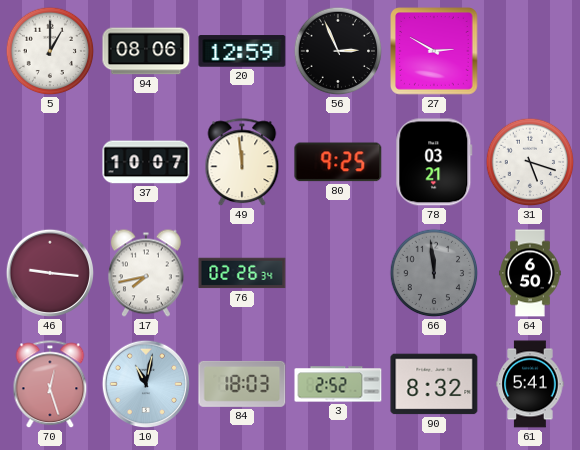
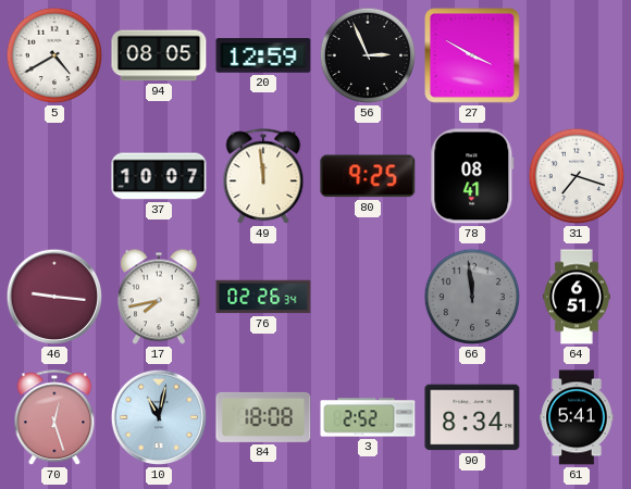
5: 1:00 -> 4:40 (54, 55)
94: 08:06 -> 08:05 (159, 55)
27: 2:50 -> 3:50 (473, 57)
78: 03:21 -> 08:41 (472, 176)
31: 5:18 -> 7:18 (577, 176)
64: 6:50 -> 6:51 (577, 297)
84: 18:03 -> 18:08 (263, 417)
90: 8:32 -> 8:34 (472, 417)
